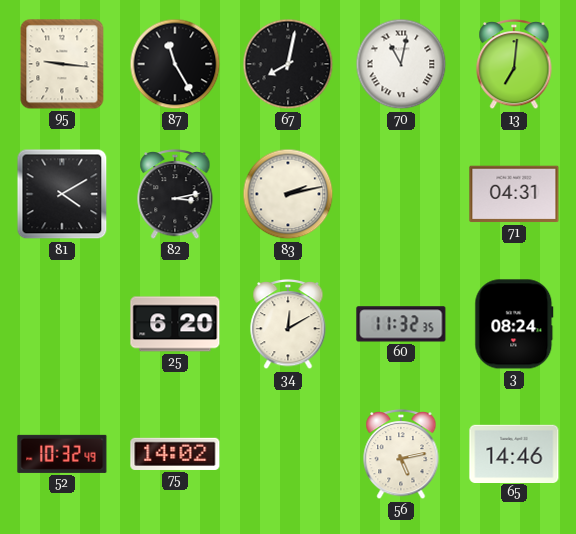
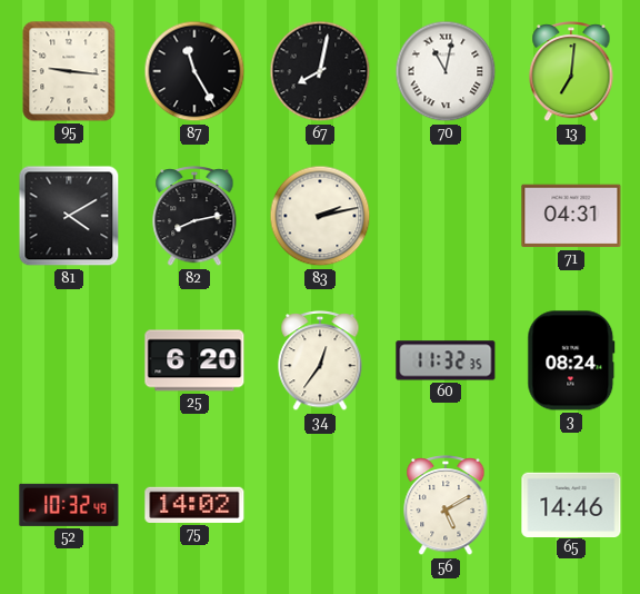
82: 3:13 -> 8:13 (194, 216)
34: 12:10 -> 12:36 (320, 360)
56: 5:13 -> 5:10 (446, 505)
